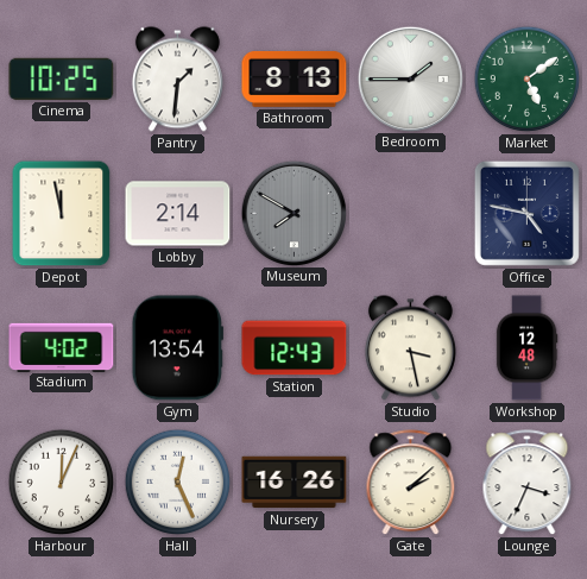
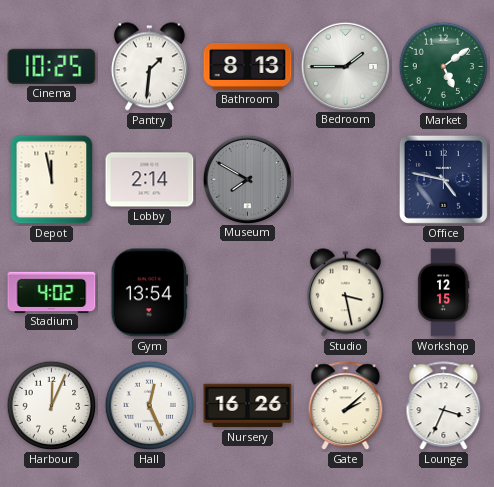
Station: 12:43 -> none (295, 348)
Workshop: 12:48 -> 12:15 (443, 293)
